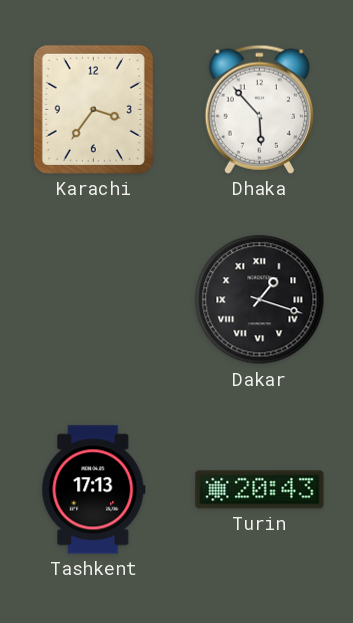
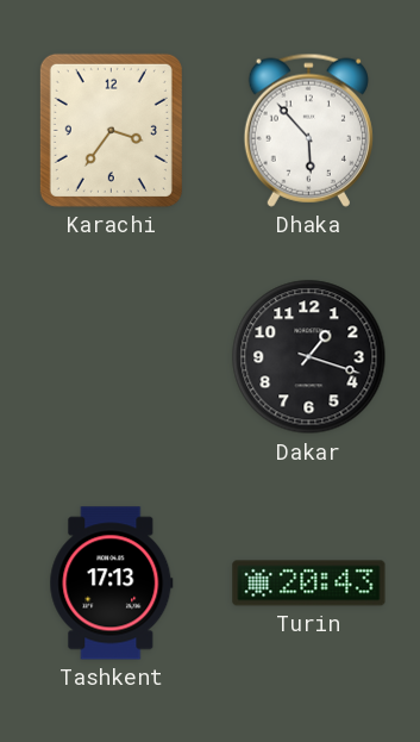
Dakar numerals: Roman -> Arabic (309, 357)
